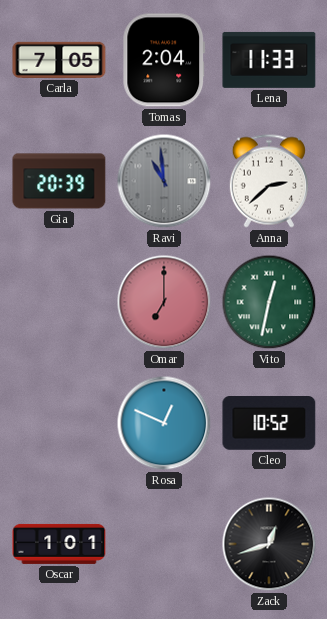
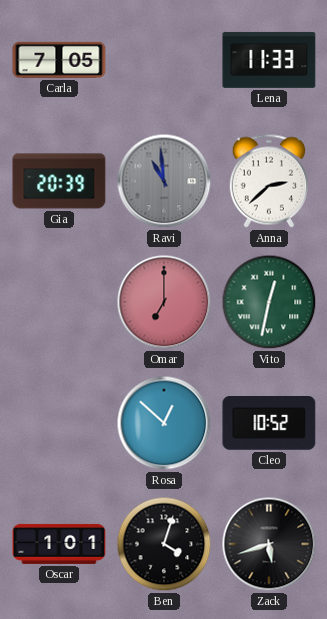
Tomas: 2:04 -> none (164, 60)
Rosa: 12:49 -> 12:52 (164, 423)
Ben: none -> 4:03 (164, 544)
Zack: 12:42 -> 5:42 (269, 544)
